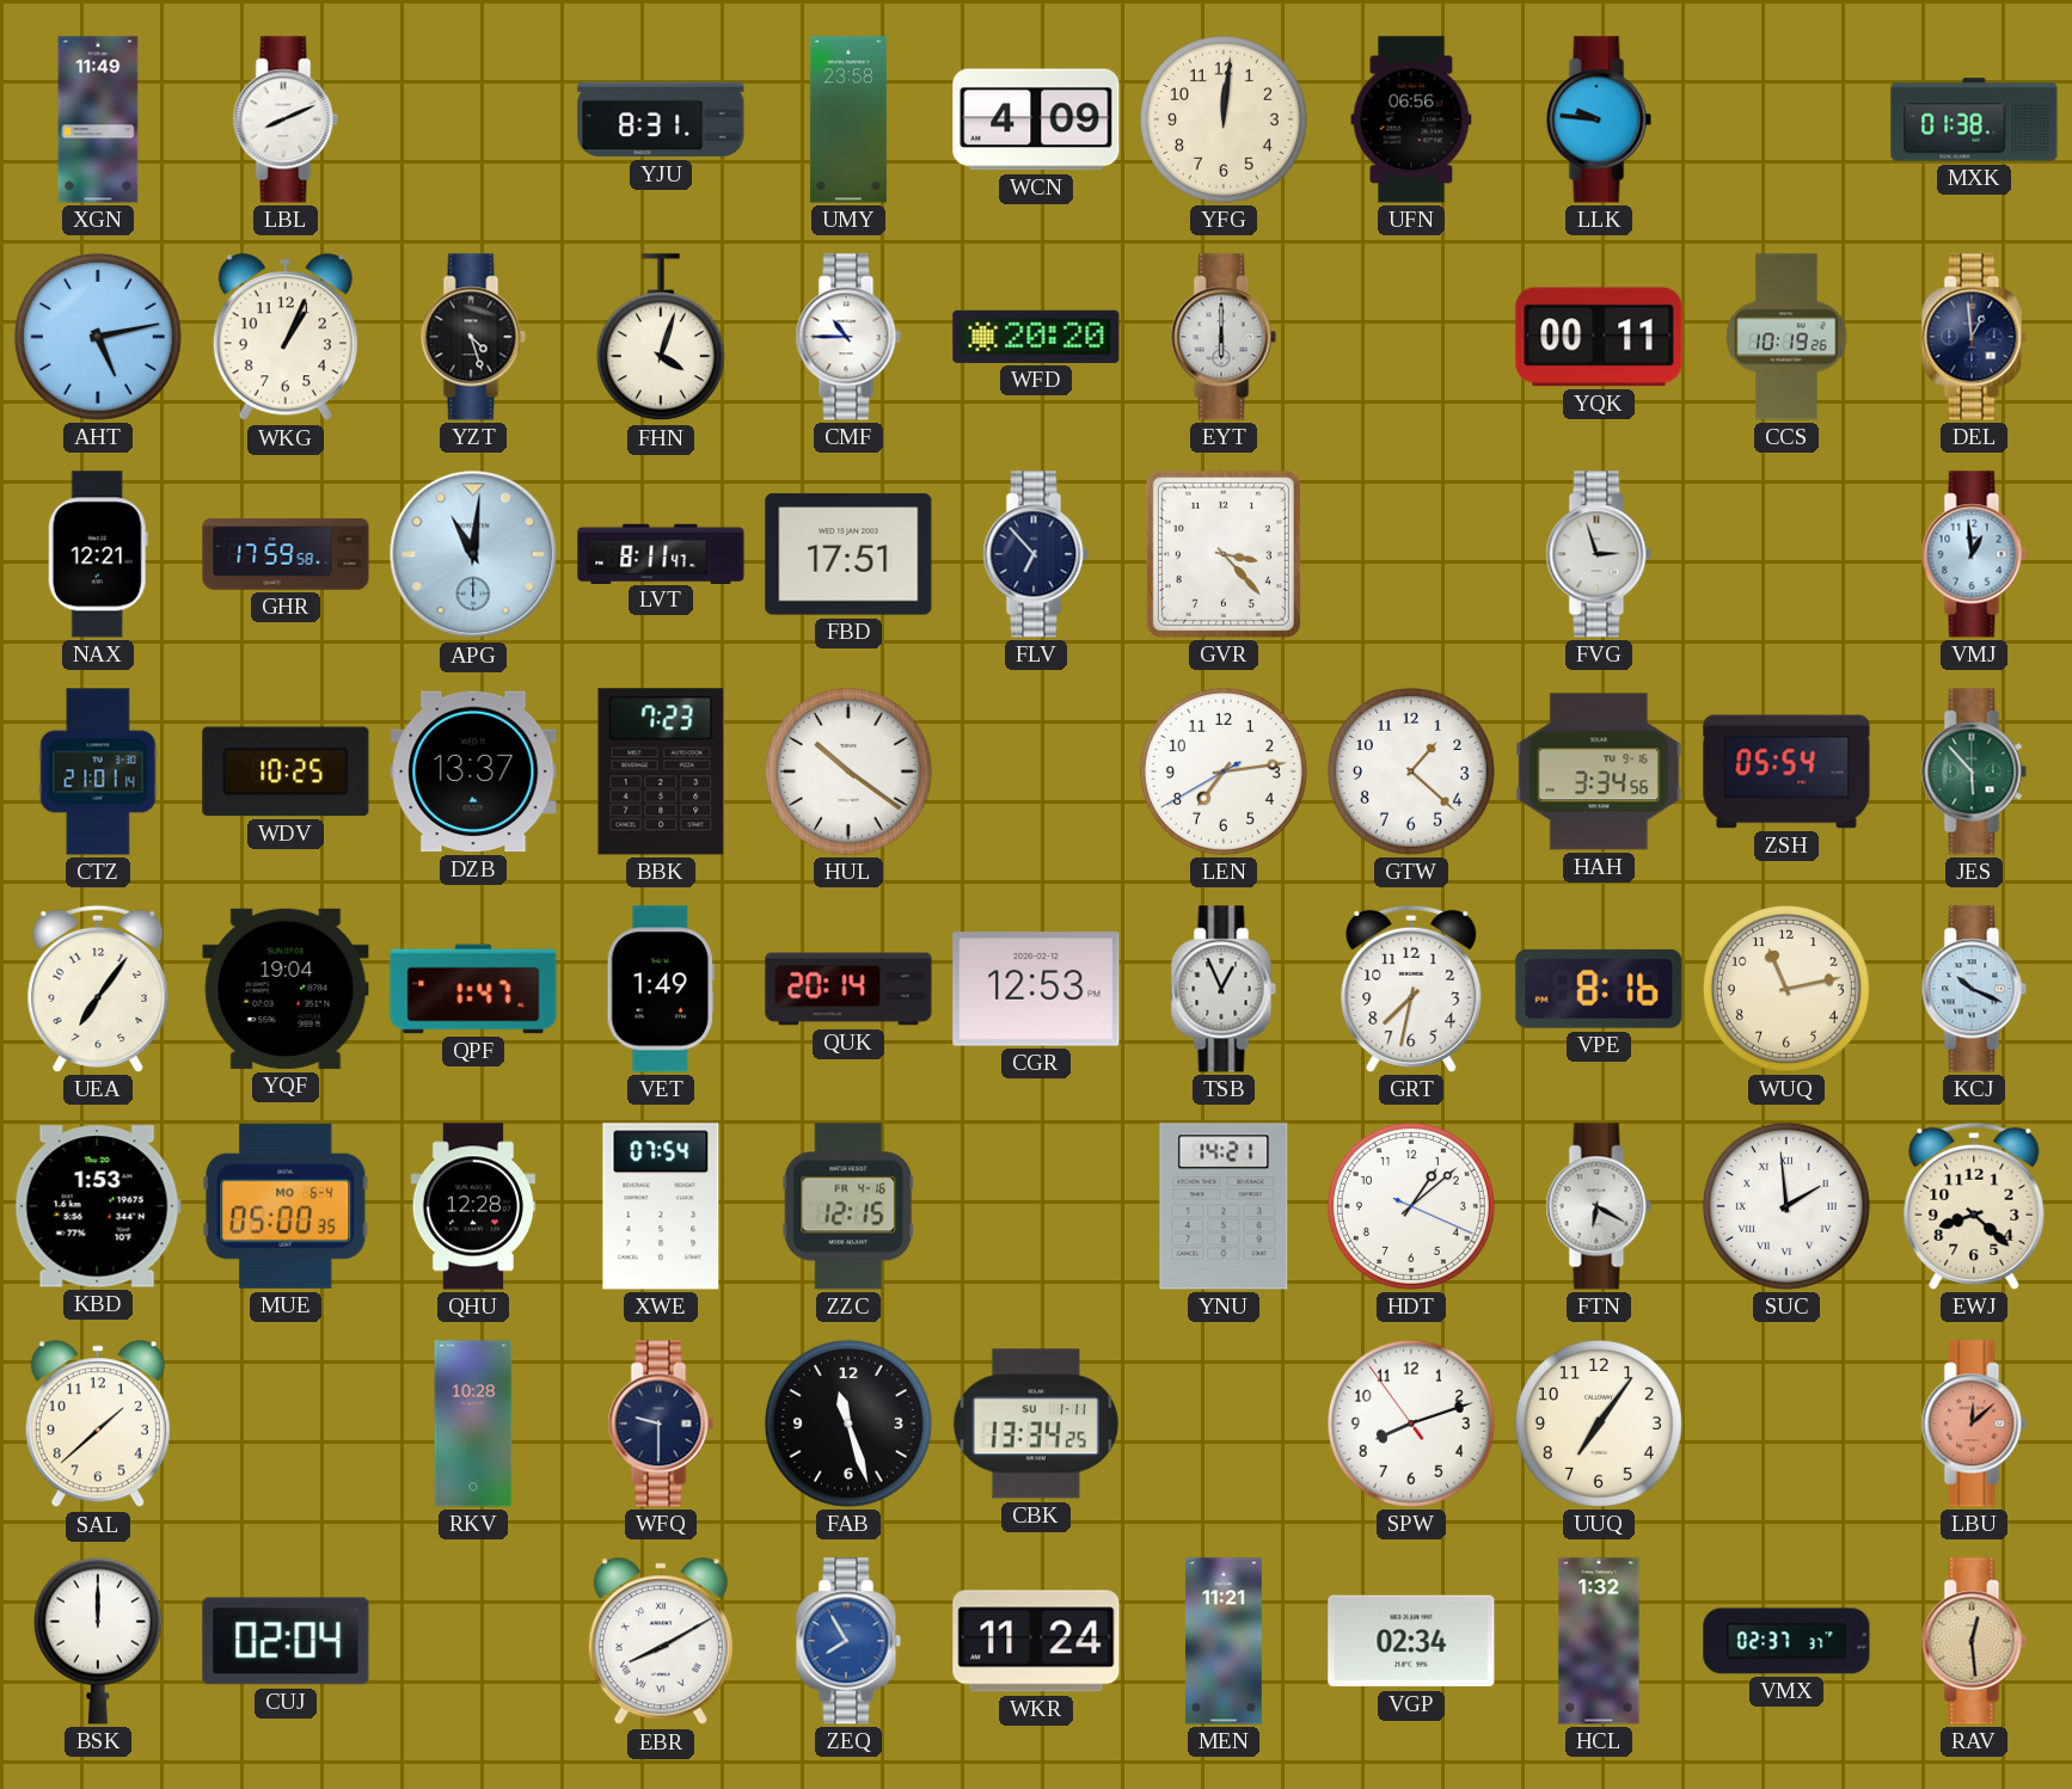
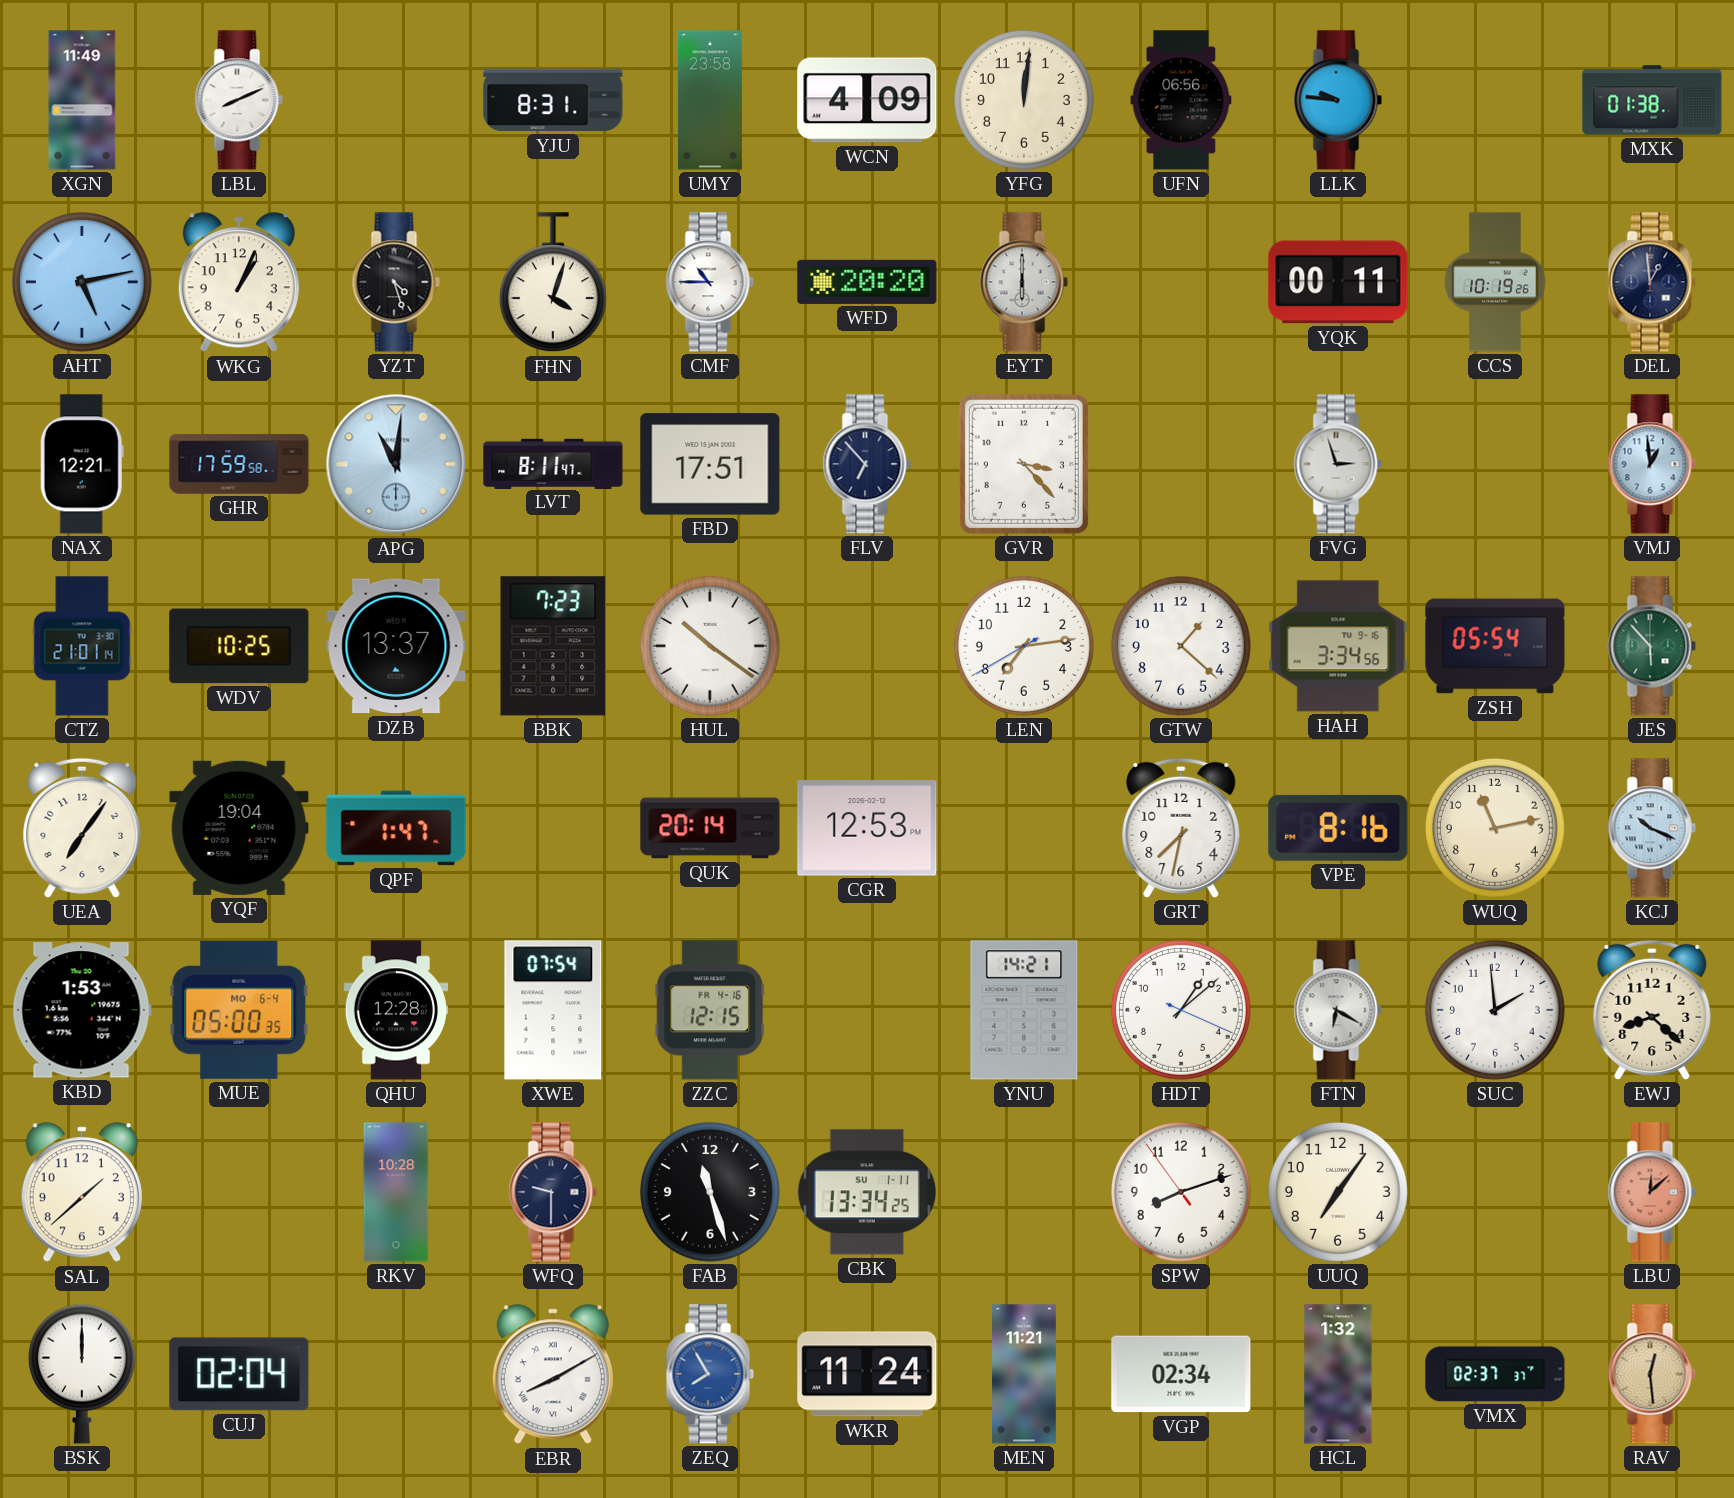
VET: 1:49 -> none (661, 989)
TSB: 12:56 -> none (1224, 989)
SUC numerals: Roman -> Arabic (1495, 1010)
